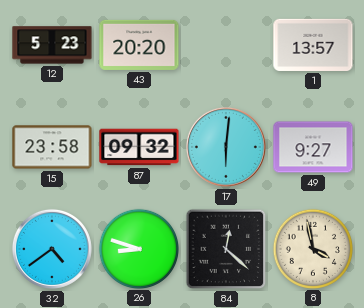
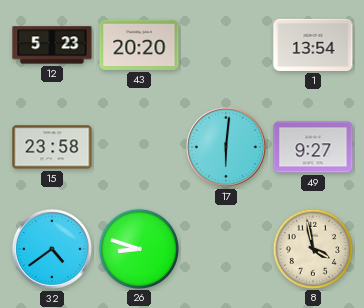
1: 13:57 -> 13:54 (313, 45)
87: 09:32 -> none (139, 147)
84: 12:22 -> none (226, 249)
